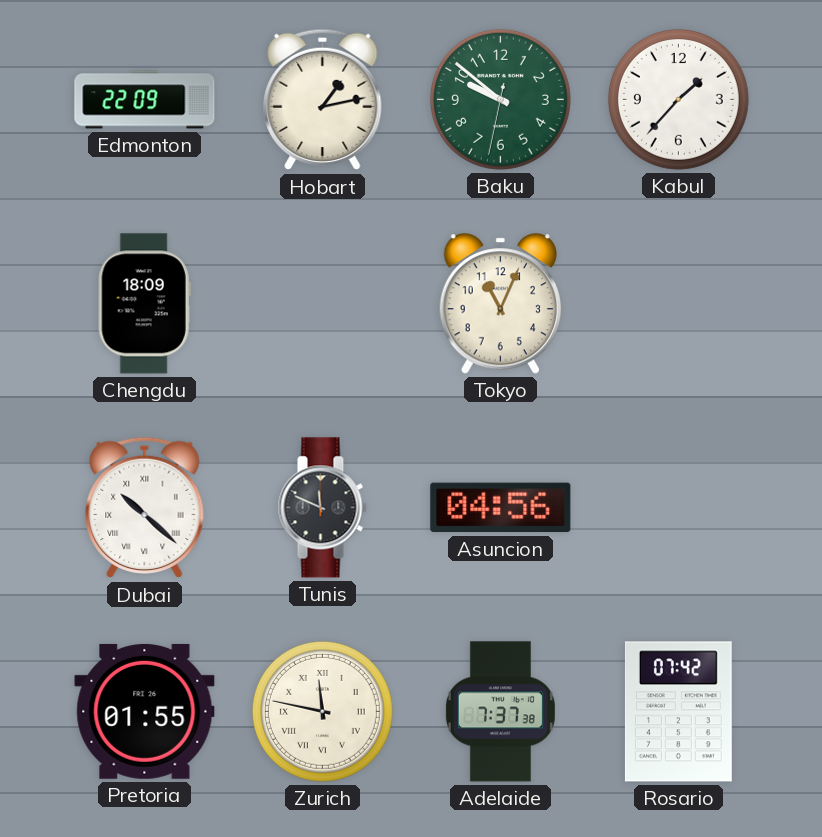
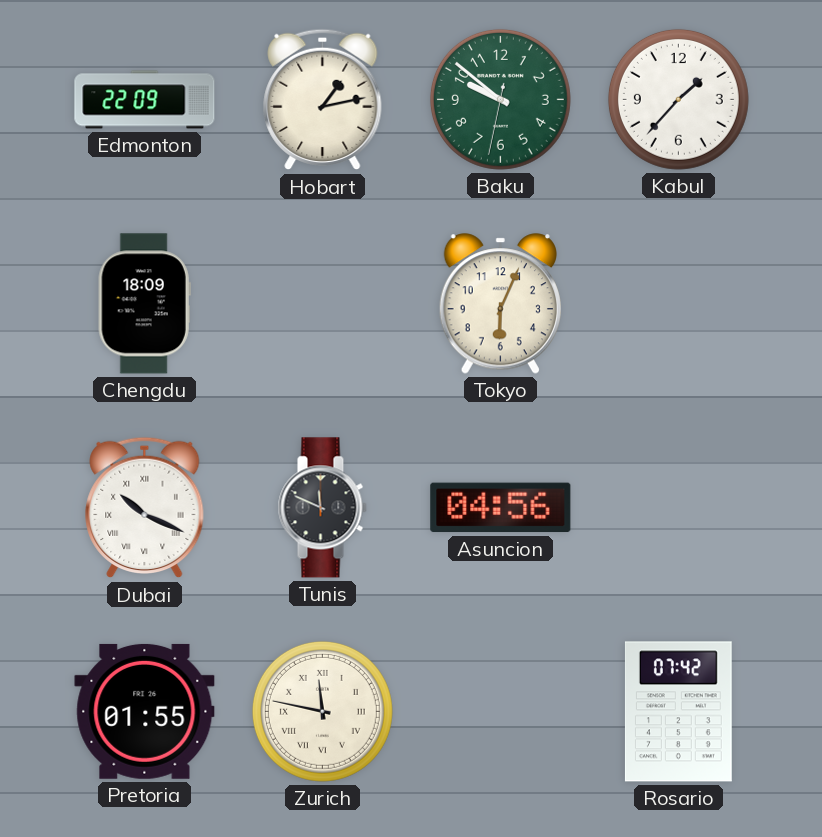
Tokyo: 11:04 -> 6:04 (500, 304)
Dubai: 10:22 -> 10:19 (145, 508)
Adelaide: 7:37 -> none (500, 712)
